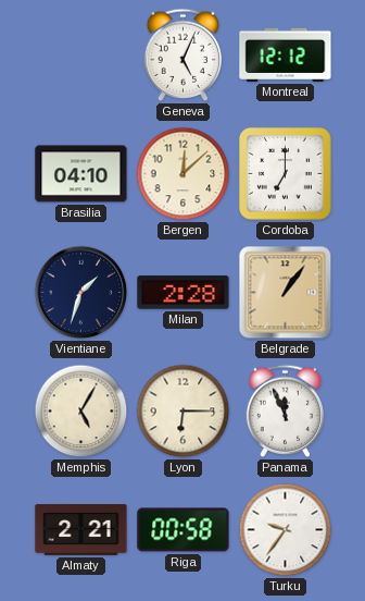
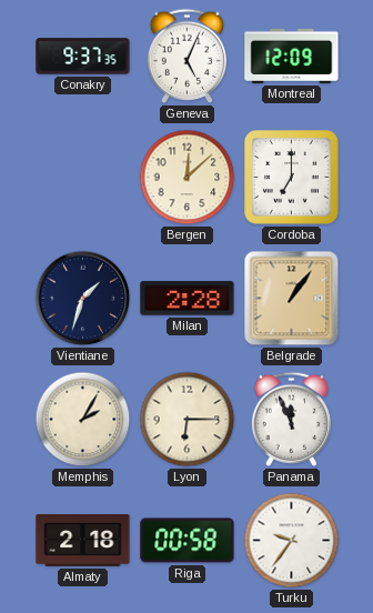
Conakry: none -> 9:37 (83, 57)
Montreal: 12:12 -> 12:09 (292, 56)
Brasilia: 04:10 -> none (81, 174)
Memphis: 5:05 -> 2:05 (83, 420)
Almaty: 2:21 -> 2:18 (83, 541)
